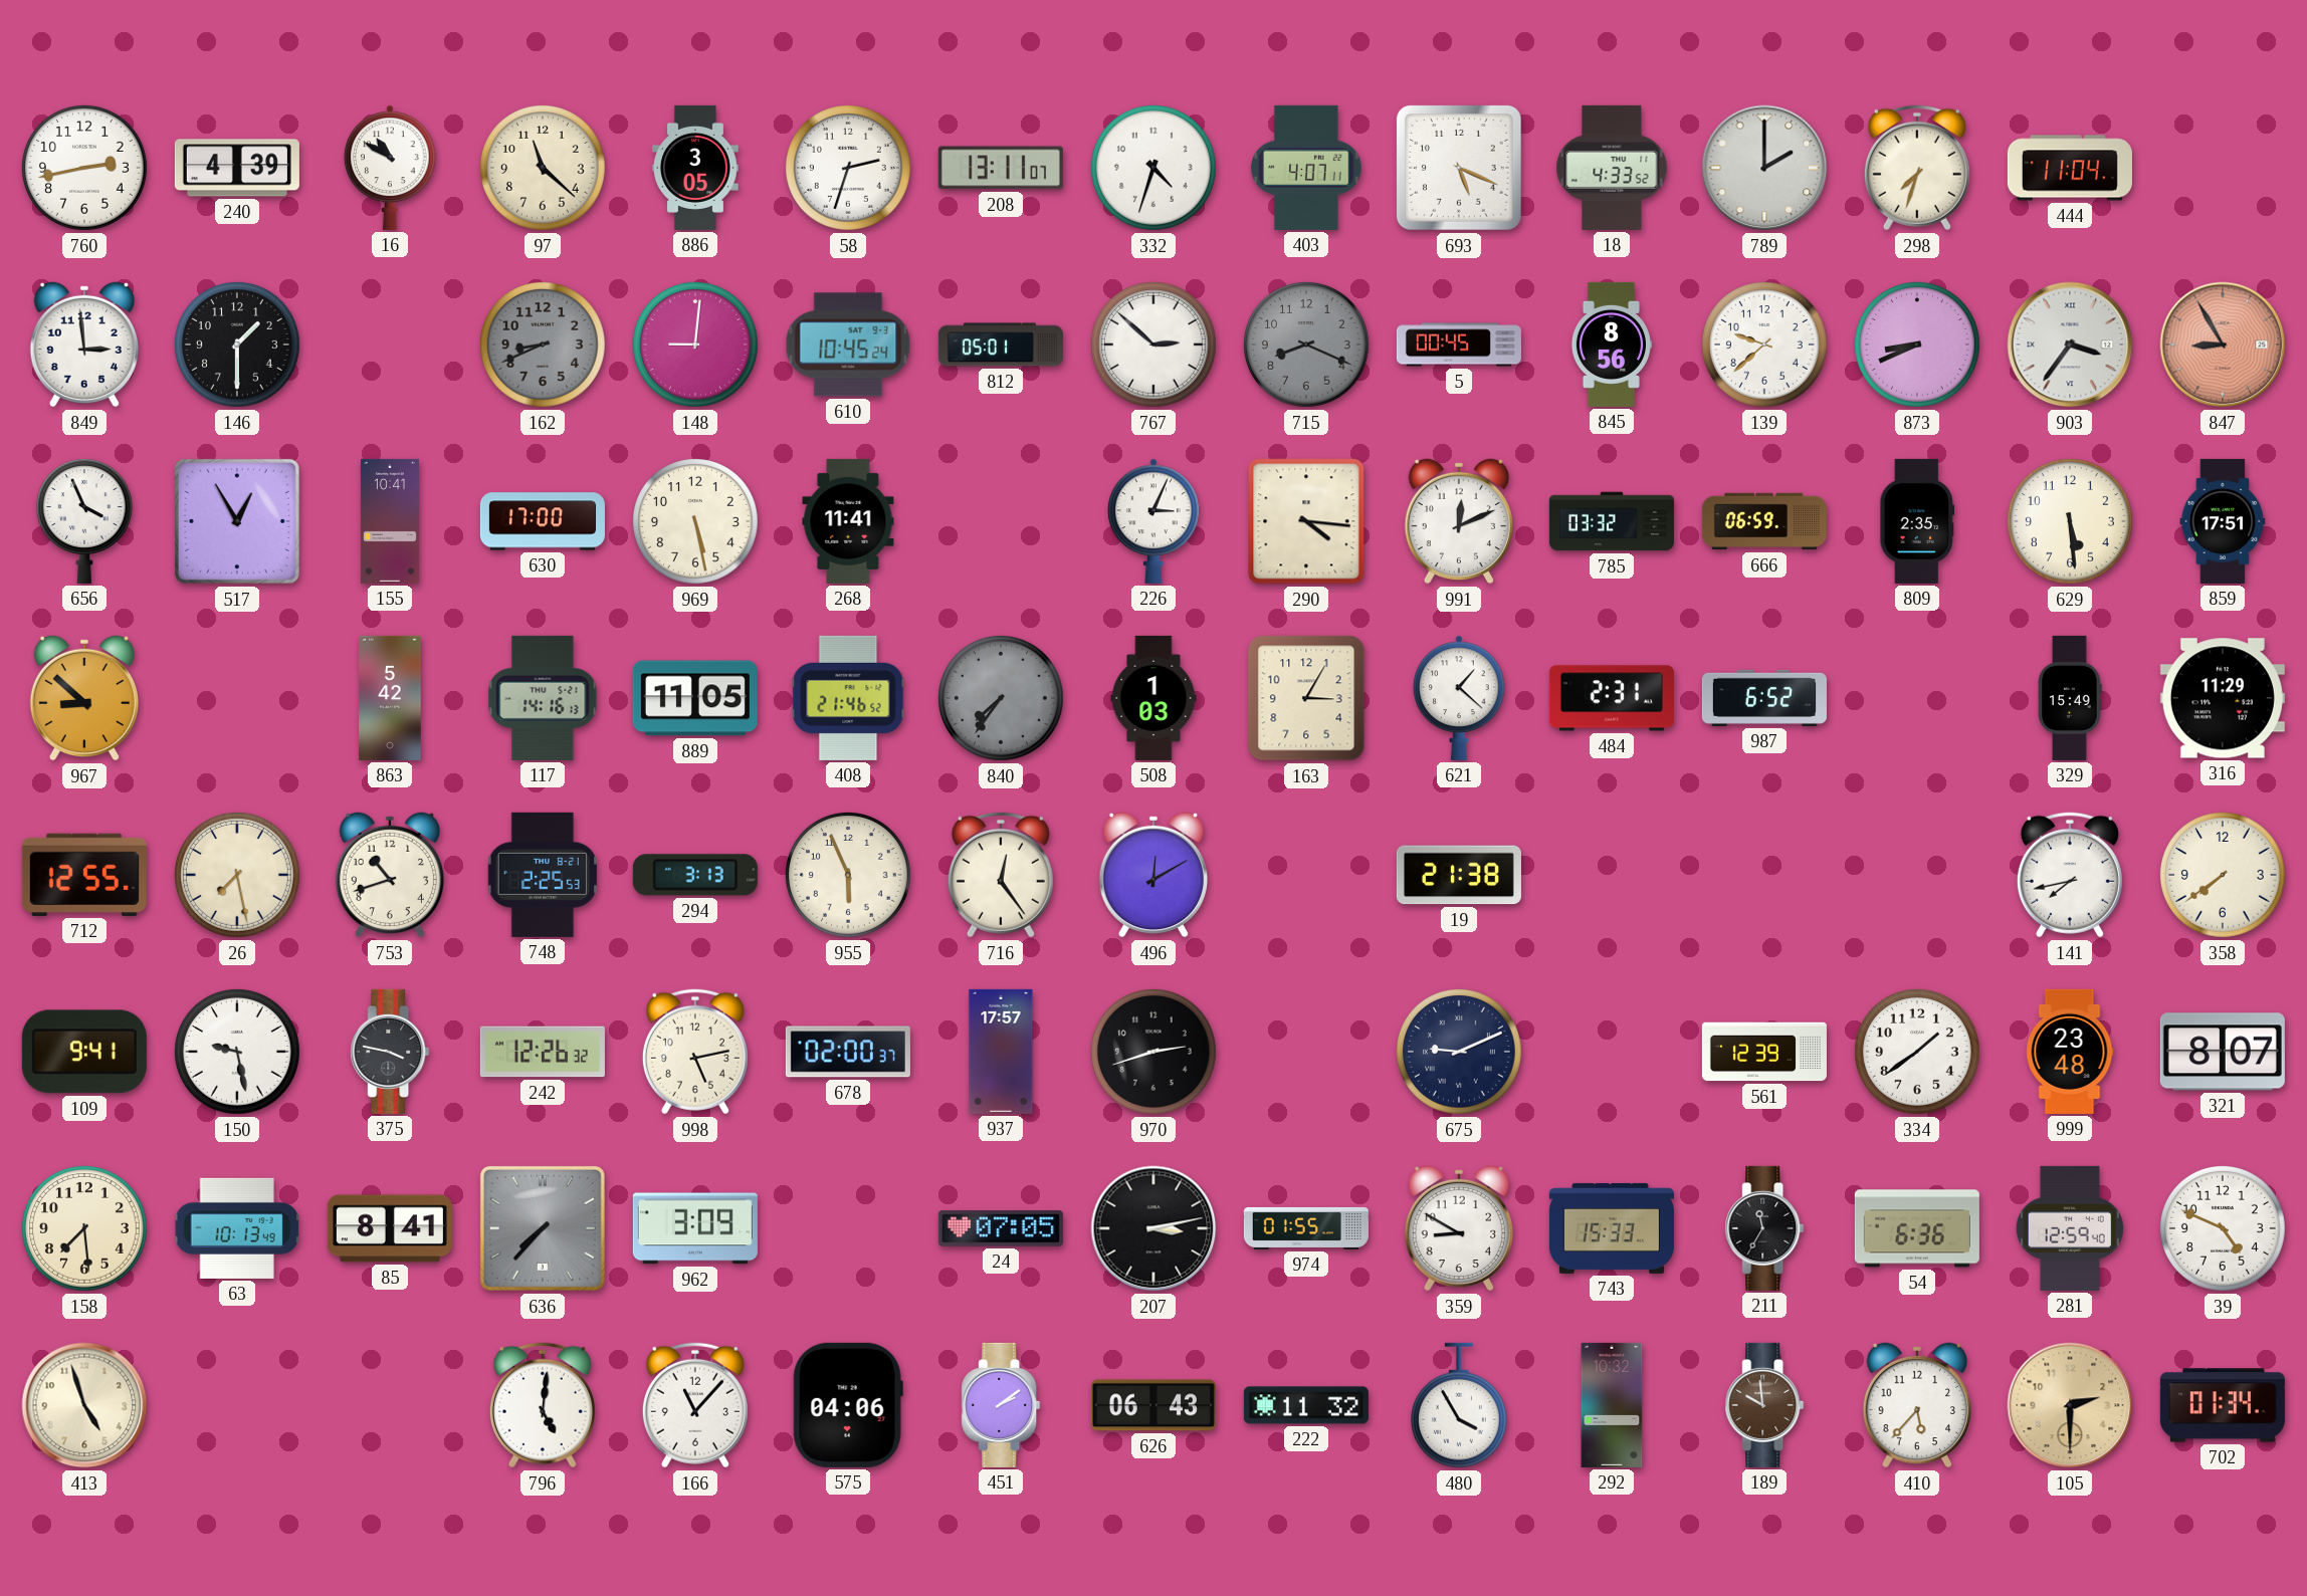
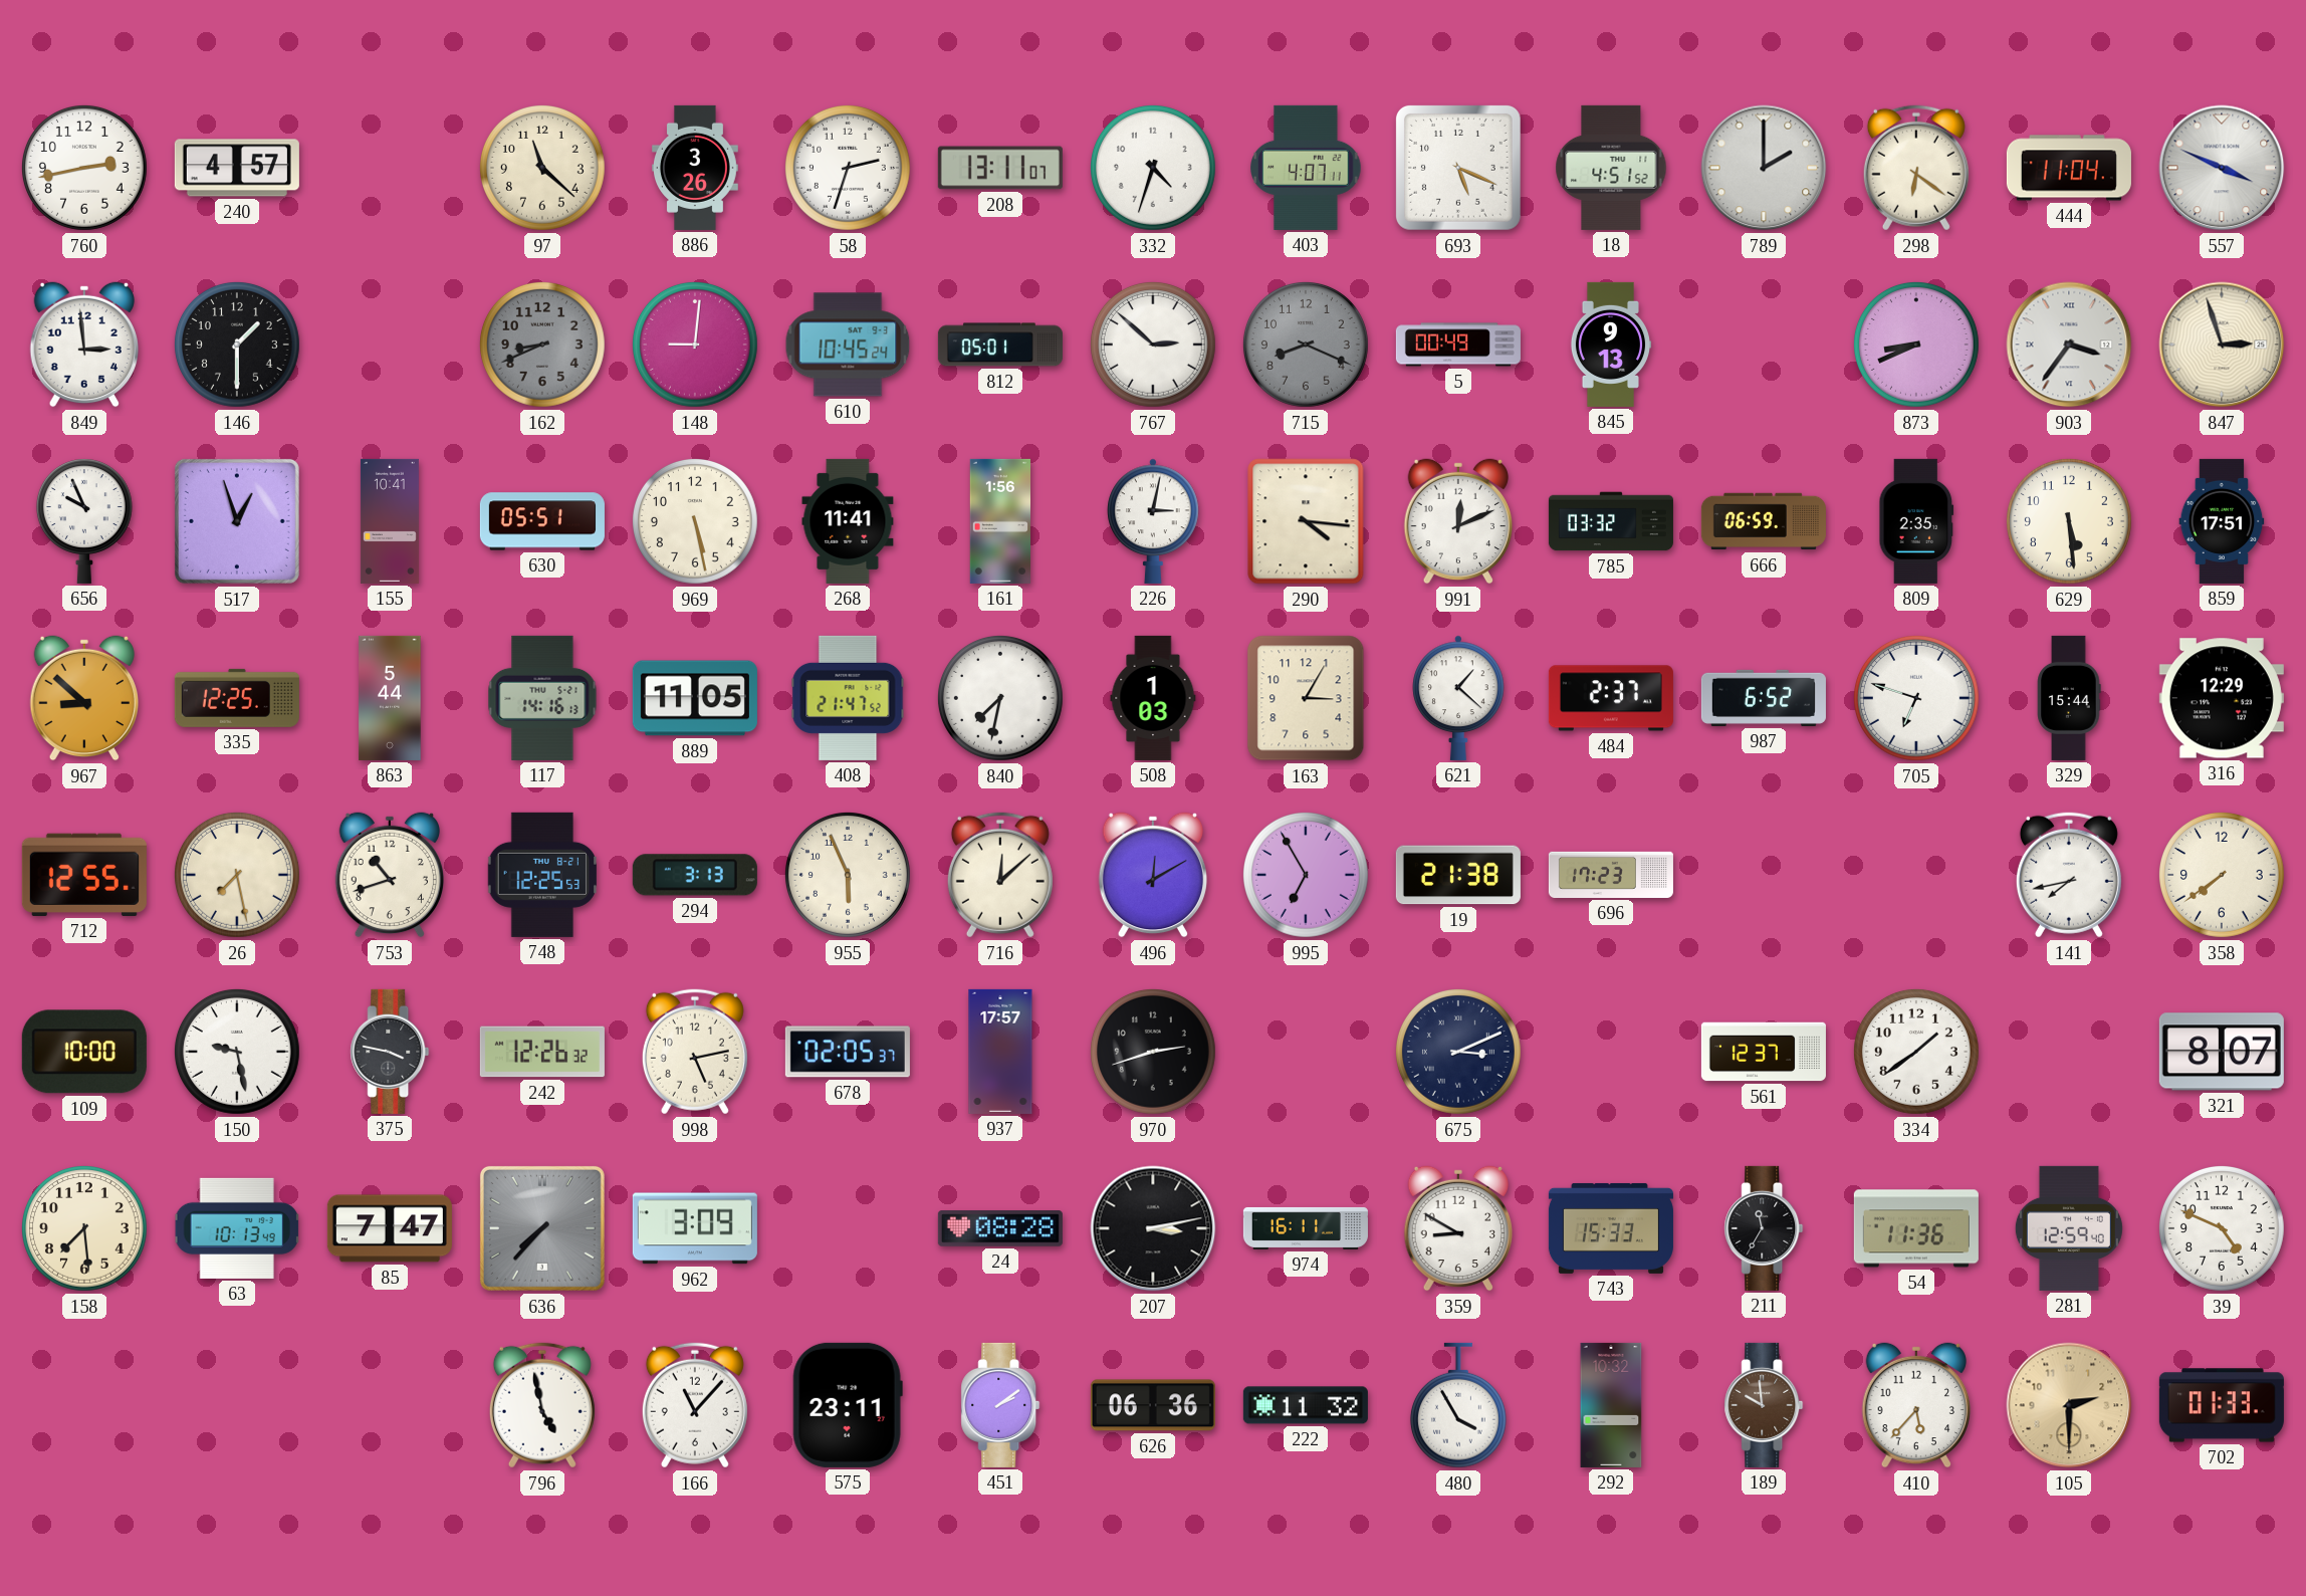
240: 4:39 -> 4:57 (237, 168)
16: 10:50 -> none (390, 168)
886: 3:05 -> 3:26 (695, 168)
18: 4:33 -> 4:51 (1611, 168)
298: 7:33 -> 6:21 (1916, 168)
557: none -> 3:49 (2222, 168)
5: 00:45 -> 00:49 (1458, 345)
845: 8:56 -> 9:13 (1611, 345)
139: 9:38 -> none (1764, 345)
847: 8:55 -> 2:57 (2222, 345)
847 dial: salmon -> cream (2222, 345)
656: 3:56 -> 9:56 (84, 521)
517: 12:55 -> 12:57 (237, 521)
630: 17:00 -> 05:51 (542, 521)
161: none -> 1:56 (999, 521)
226: 3:04 -> 3:02 (1153, 521)
335: none -> 12:25 (237, 698)
863: 5:42 -> 5:44 (390, 698)
408: 21:46 -> 21:47 (848, 698)
840: 7:36 -> 7:32 (1000, 698)
840 dial: grey -> white (1000, 698)
484: 2:31 -> 2:37 (1611, 698)
705: none -> 6:48 (1916, 698)
329: 15:49 -> 15:44 (2069, 698)
316: 11:29 -> 12:29 (2222, 698)
748: 2:25 -> 12:25 (541, 875)
716: 12:24 -> 12:08 (1000, 875)
995: none -> 6:55 (1306, 875)
696: none -> 17:23 (1611, 875)
109: 9:41 -> 10:00 (84, 1052)
678: 02:00 -> 02:05 (848, 1052)
675: 9:11 -> 3:11 (1458, 1052)
561: 12:39 -> 12:37 (1764, 1052)
999: 23:48 -> none (2070, 1052)
85: 8:41 -> 7:47 (390, 1228)
24: 07:05 -> 08:28 (1000, 1228)
974: 01:55 -> 16:11 (1306, 1228)
54: 6:36 -> 11:36 (1916, 1228)
413: 4:57 -> none (84, 1405)
796: 5:01 -> 4:58 (542, 1405)
575: 04:06 -> 23:11 (848, 1405)
626: 06:43 -> 06:36 (1153, 1405)
702: 01:34 -> 01:33 (2222, 1405)
